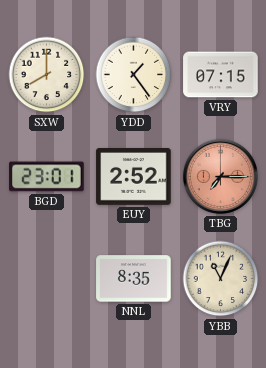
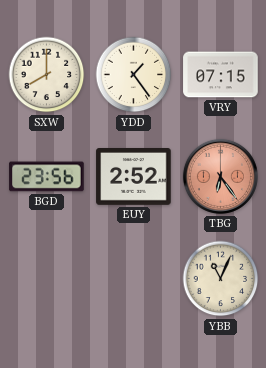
BGD: 23:01 -> 23:56 (47, 177)
TBG: 7:15 -> 6:24 (220, 176)
NNL: 8:35 -> none (134, 279)
